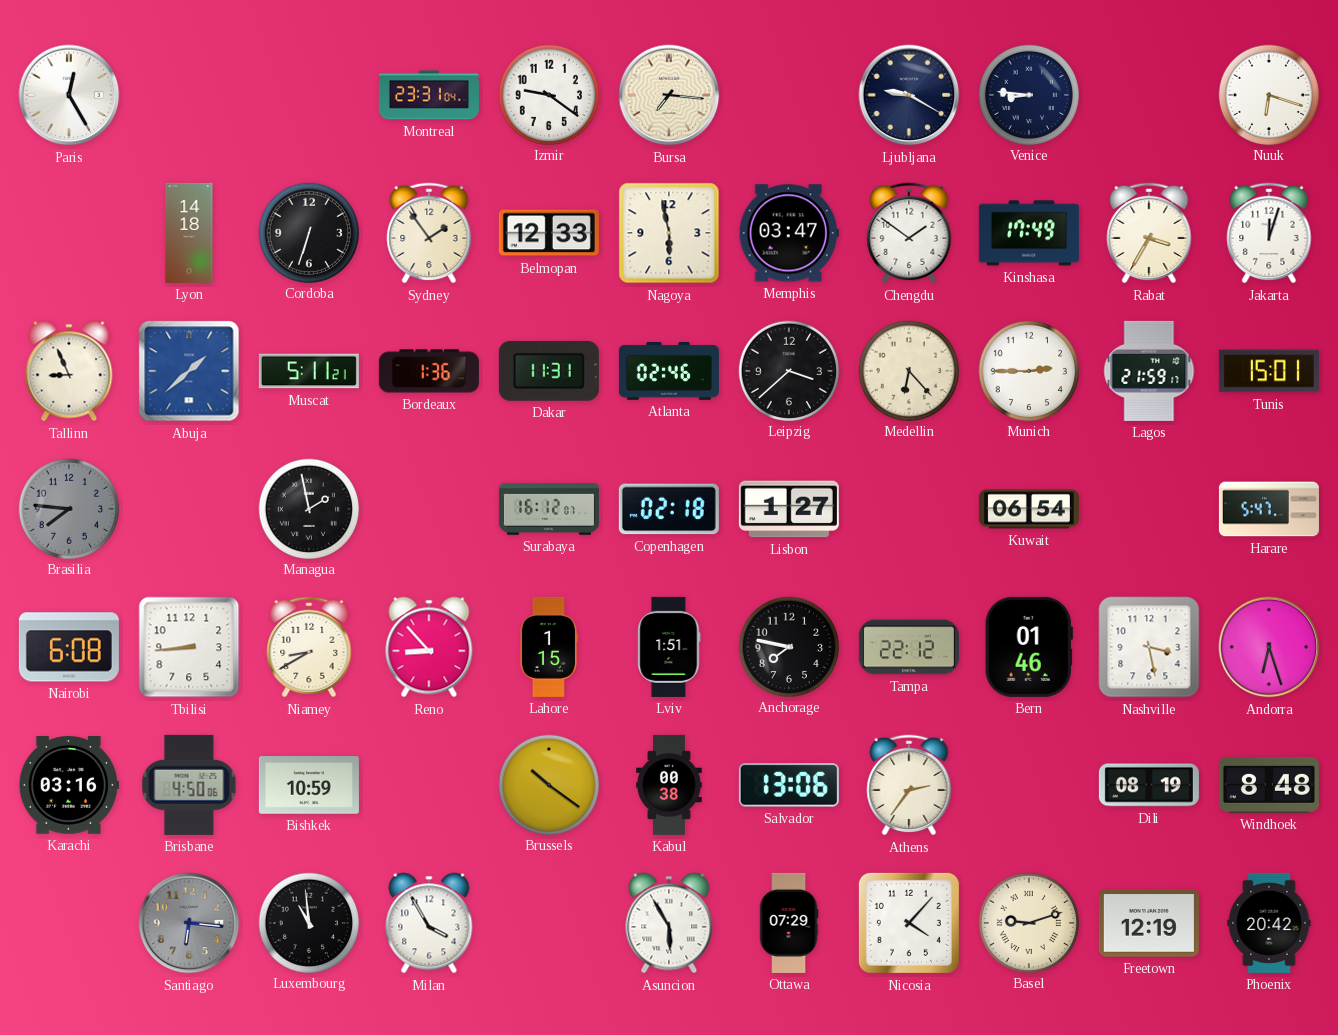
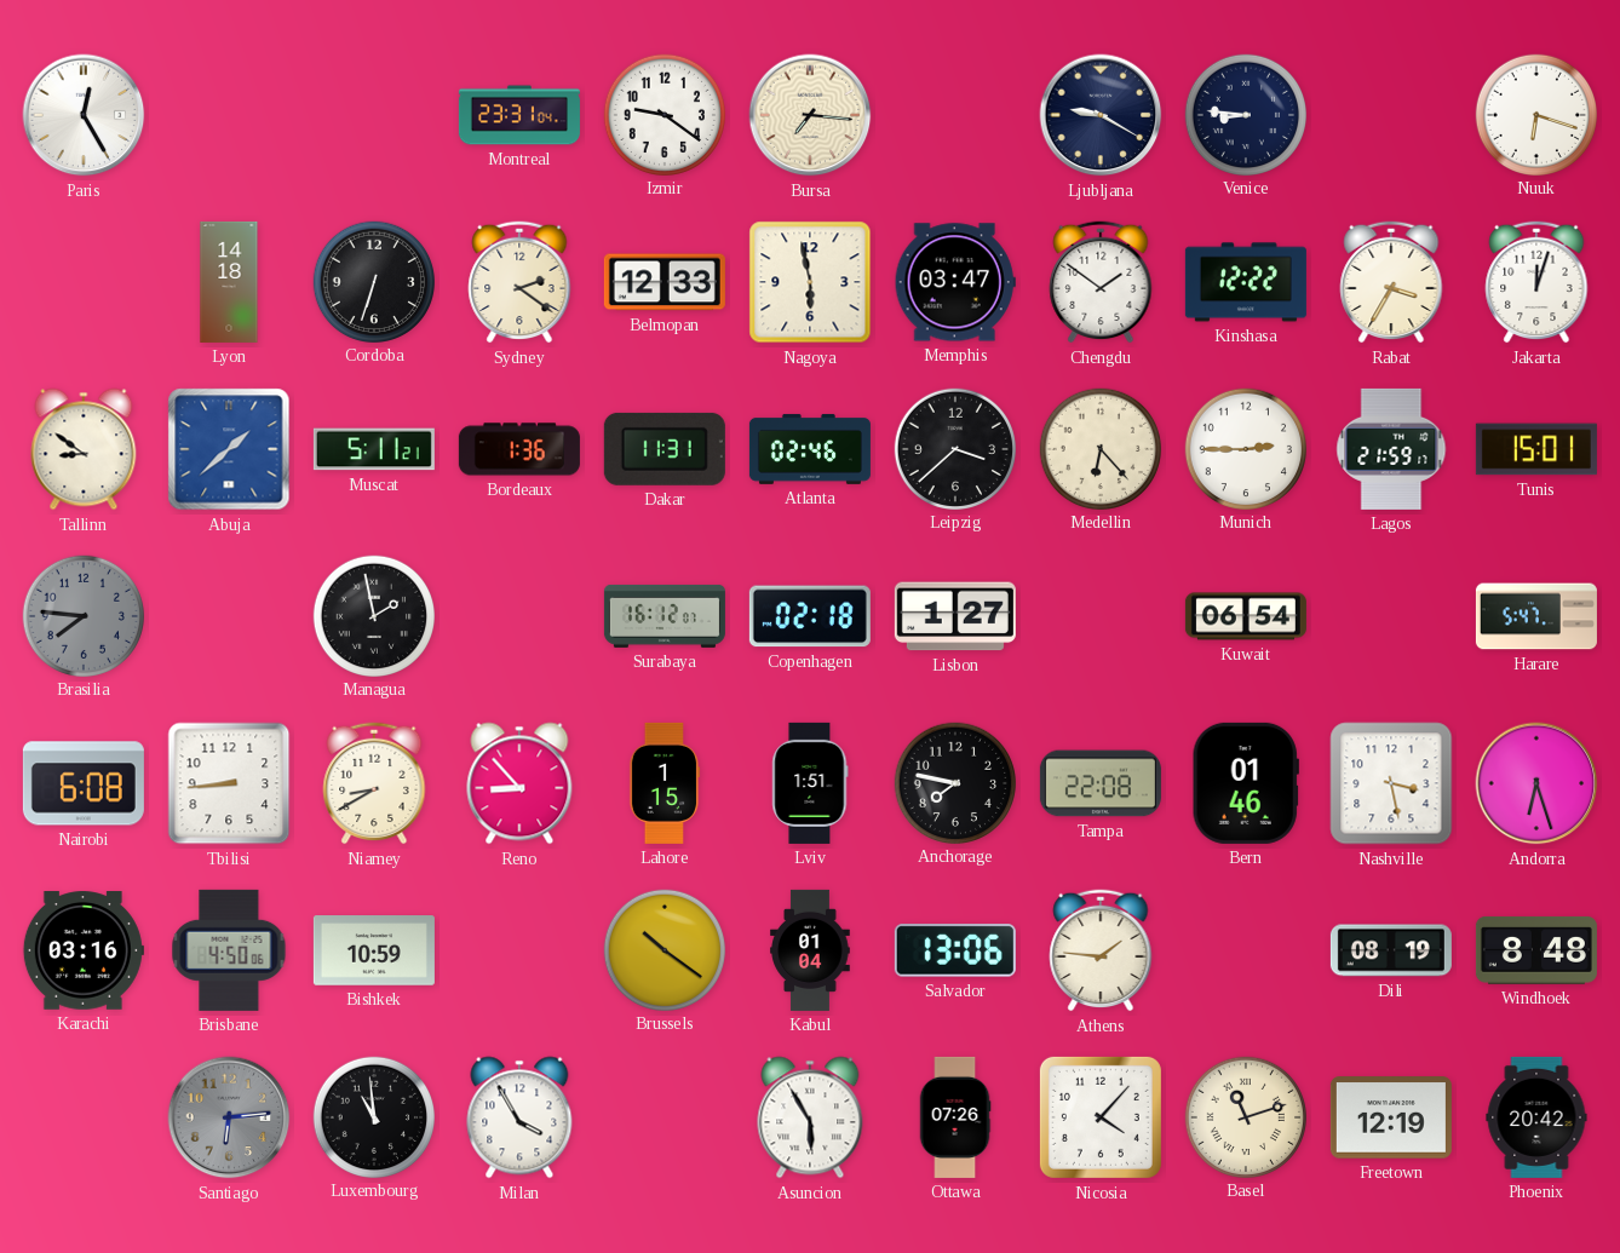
Sydney: 1:54 -> 2:21 (519, 282)
Kinshasa: 17:49 -> 12:22 (1246, 282)
Tallinn: 8:56 -> 8:51 (84, 449)
Tampa: 22:12 -> 22:08 (1101, 783)
Kabul: 00:38 -> 01:04 (810, 950)
Athens: 2:36 -> 1:46 (1101, 950)
Santiago: 6:16 -> 6:14 (229, 1117)
Ottawa: 07:29 -> 07:26 (955, 1117)
Basel: 9:12 -> 11:12 (1245, 1116)
